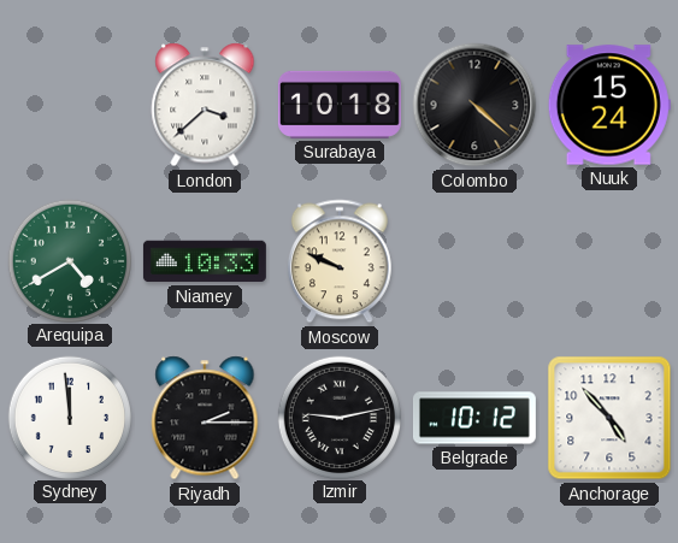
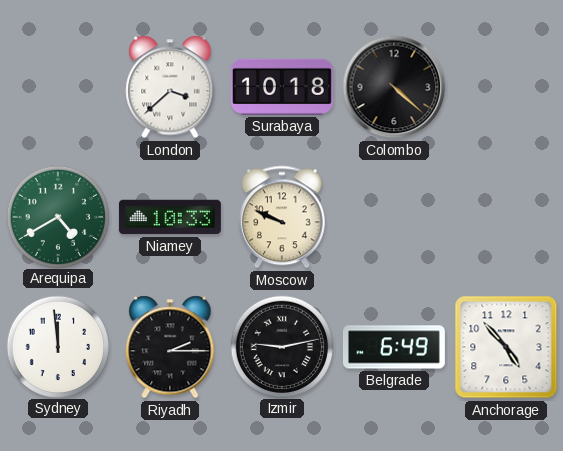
Nuuk: 15:24 -> none (609, 105)
Belgrade: 10:12 -> 6:49 (394, 347)
